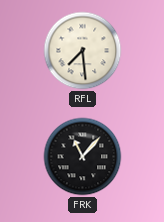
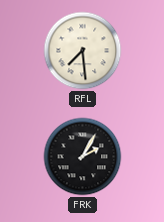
FRK: 11:07 -> 2:05 (83, 157)
